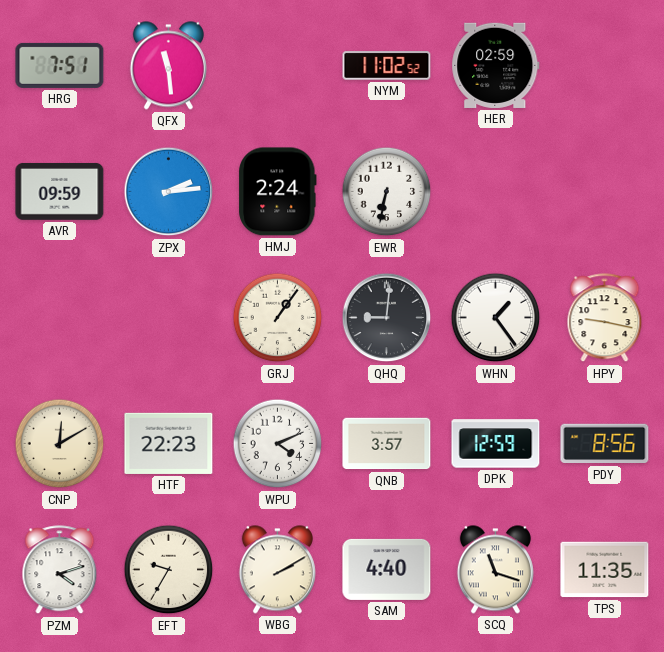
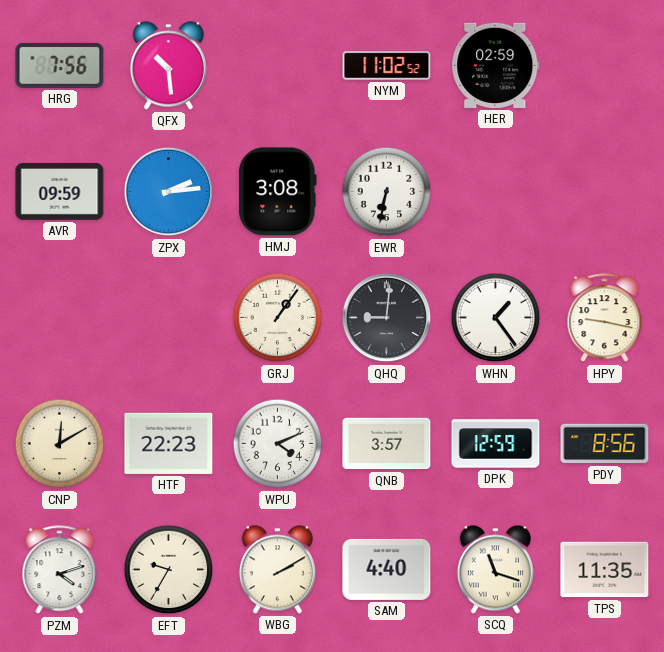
HRG: 7:51 -> 7:56 (60, 65)
QFX: 11:29 -> 10:29 (168, 66)
HMJ: 2:24 -> 3:08 (278, 192)
